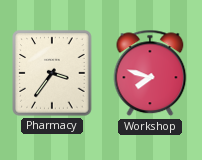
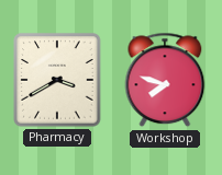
Pharmacy: 3:36 -> 3:40 (57, 80)
